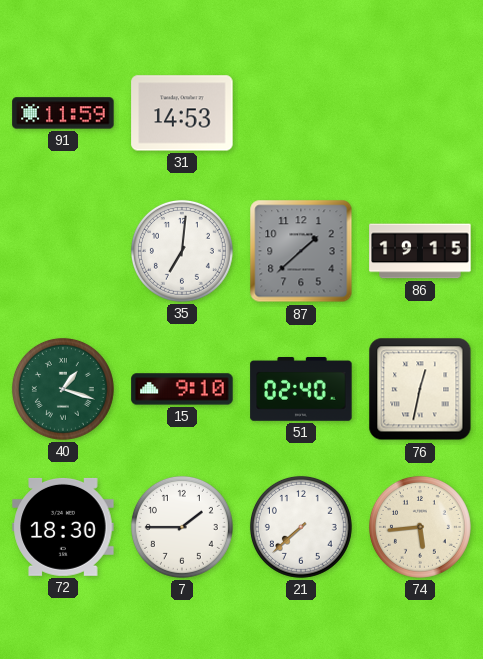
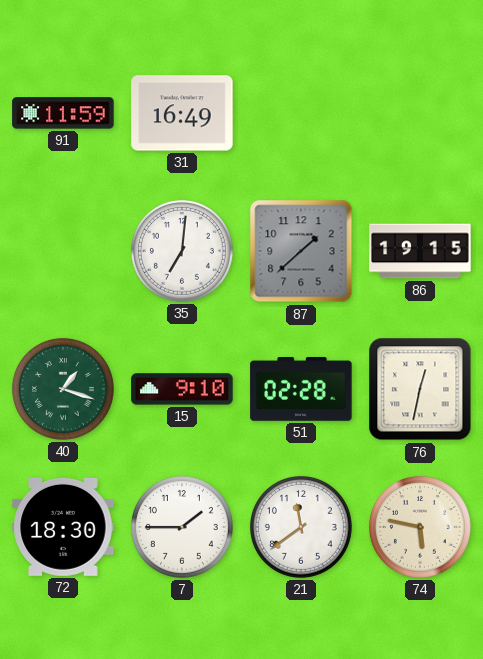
31: 14:53 -> 16:49 (182, 113)
51: 02:40 -> 02:28 (301, 390)
21: 7:38 -> 11:39 (301, 527)
74: 5:44 -> 5:47 (420, 527)
